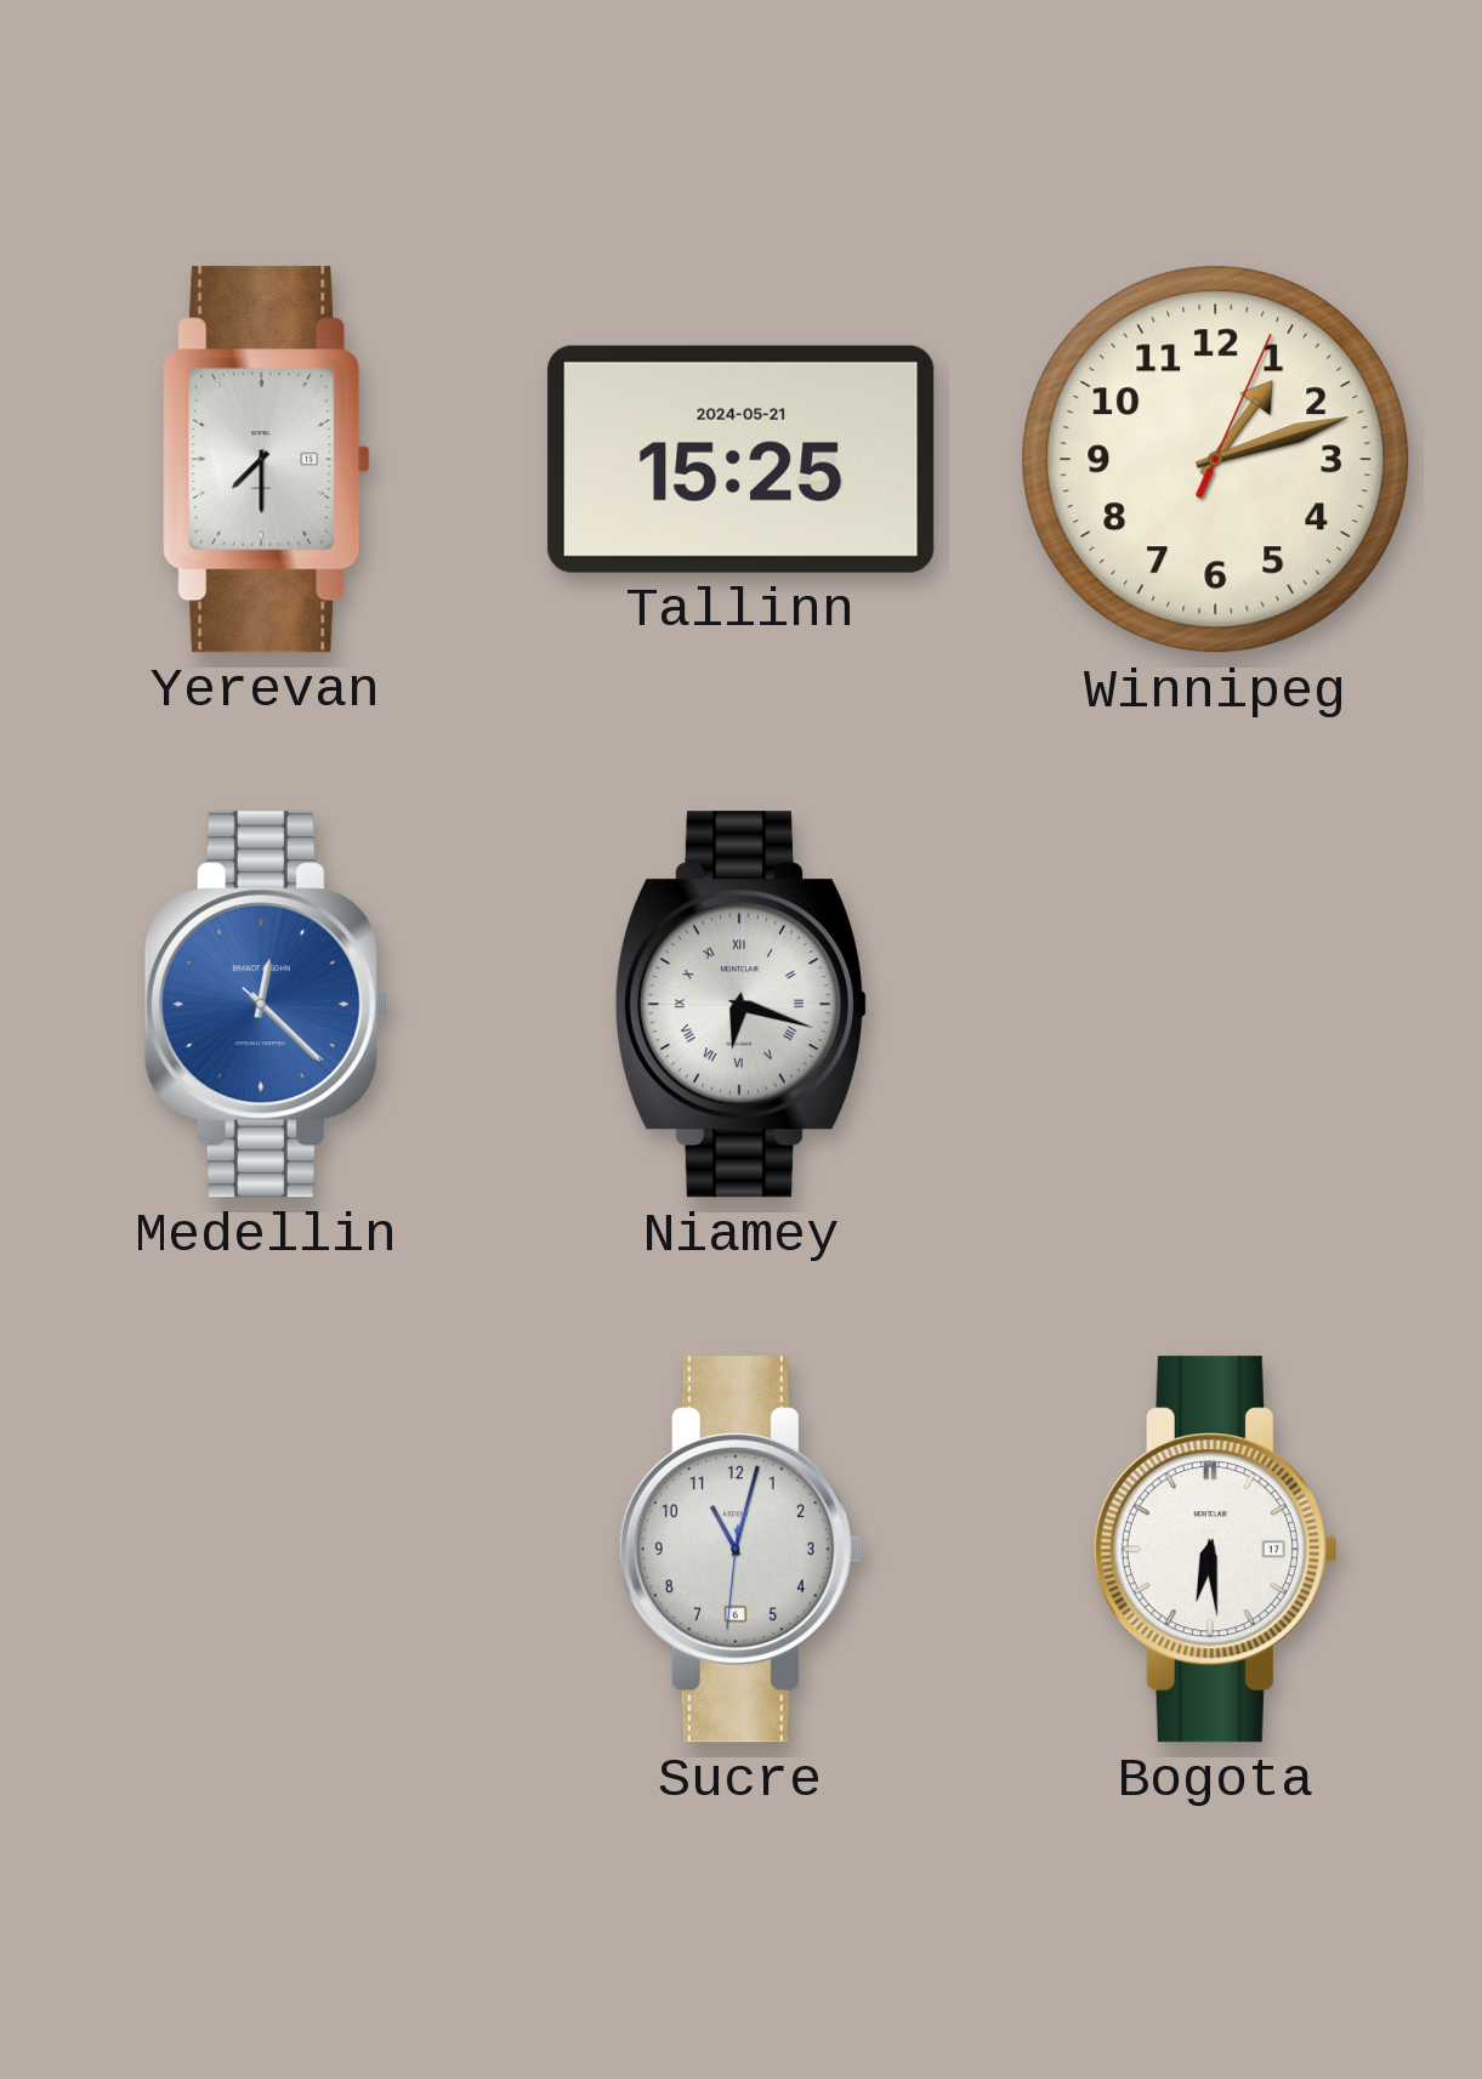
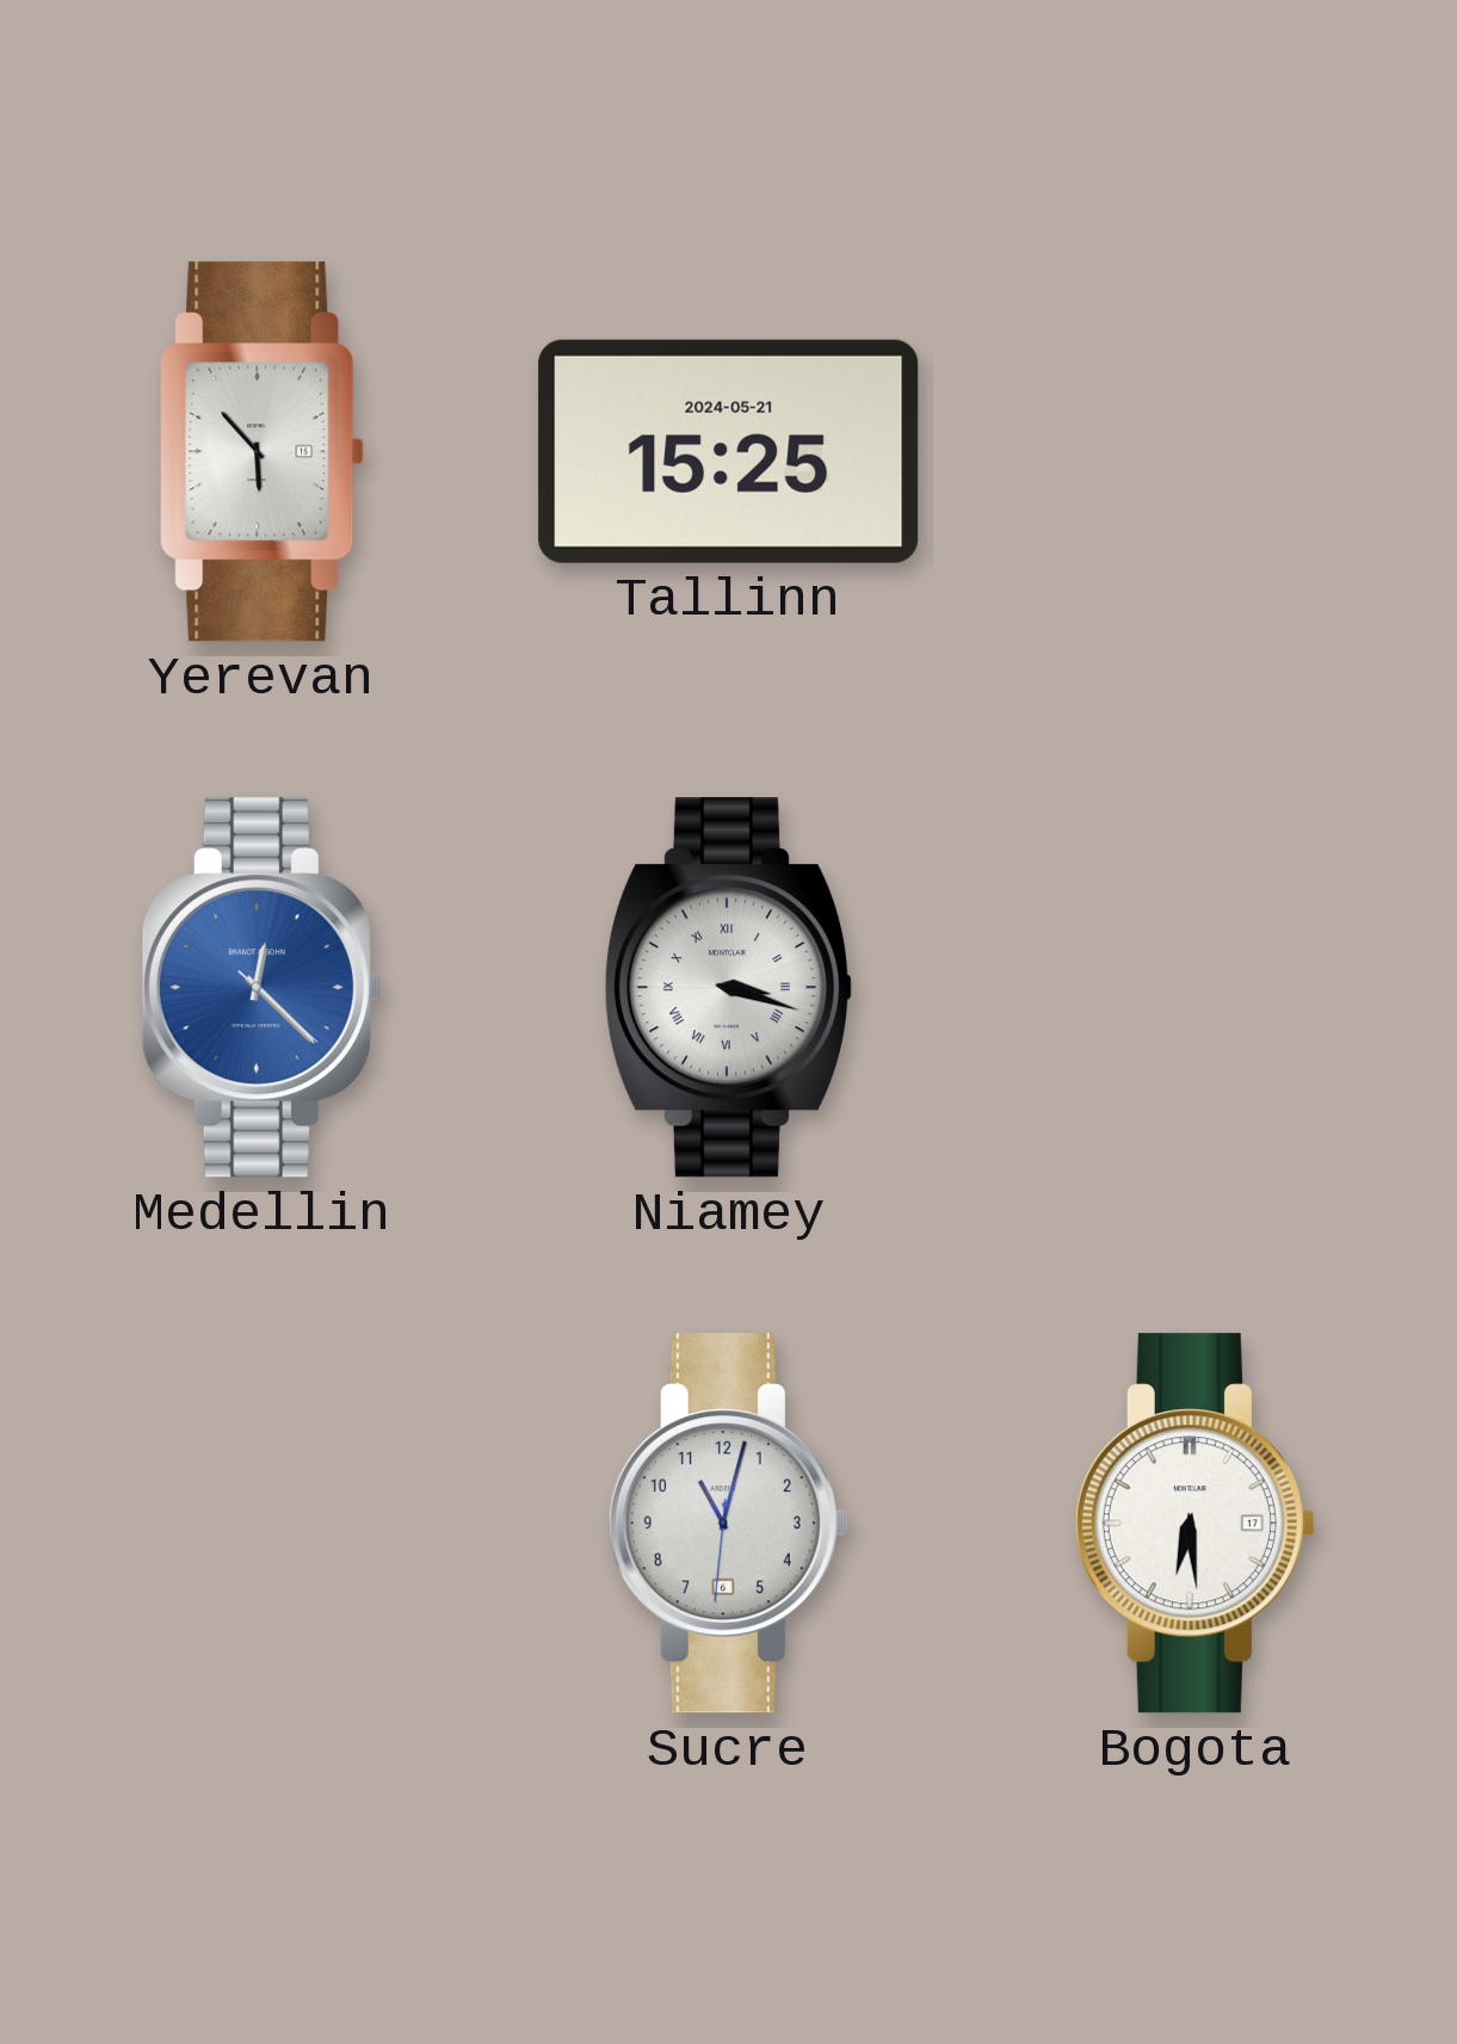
Yerevan: 7:30 -> 5:53 (263, 452)
Winnipeg: 1:12 -> none (1216, 460)
Niamey: 6:18 -> 3:18 (728, 988)
